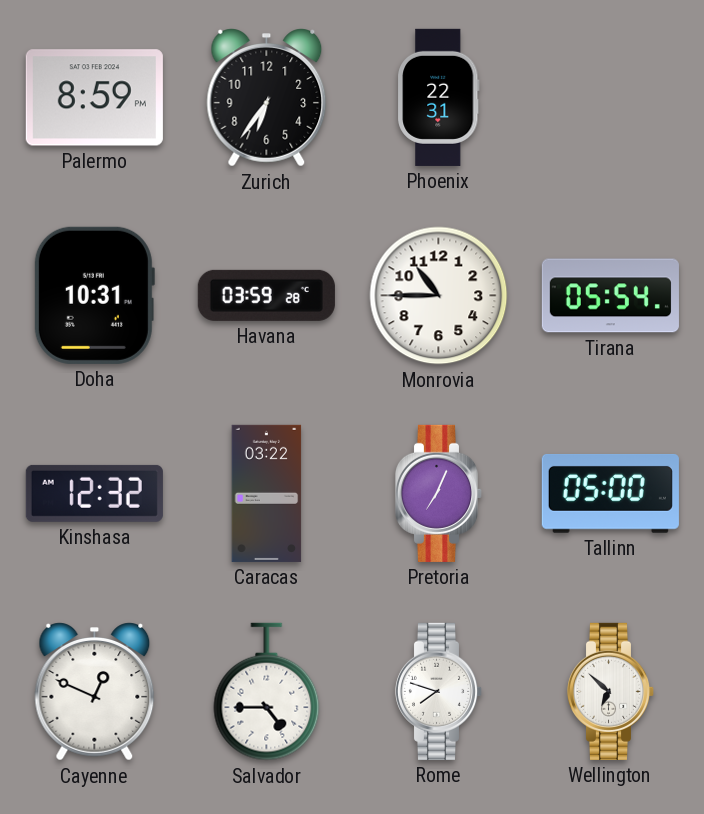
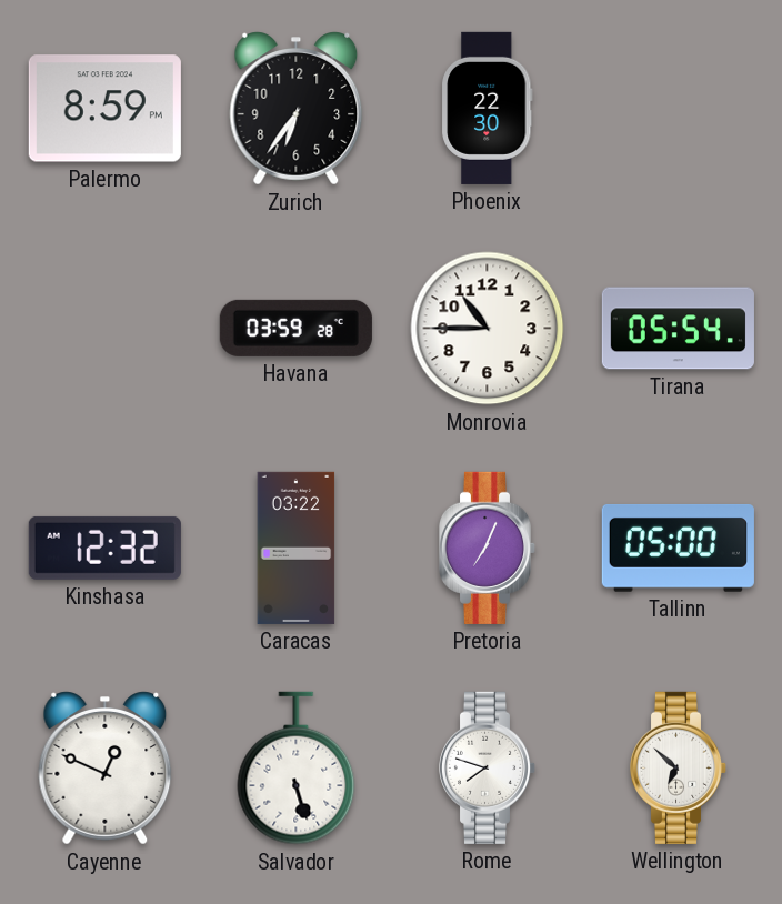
Phoenix: 22:31 -> 22:30 (488, 108)
Doha: 10:31 -> none (94, 295)
Salvador: 4:45 -> 5:27 (297, 769)
